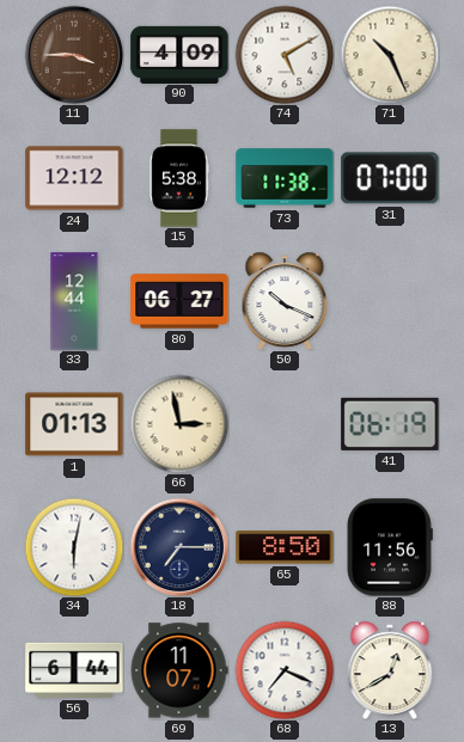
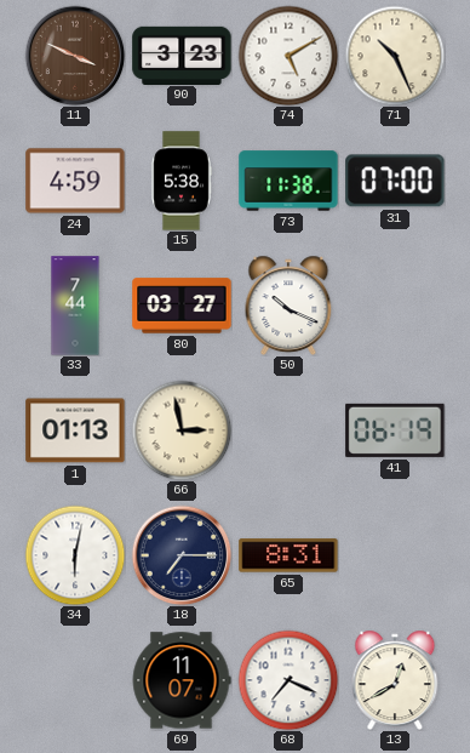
11: 3:45 -> 3:49 (75, 56)
90: 4:09 -> 3:23 (182, 55)
24: 12:12 -> 4:59 (75, 181)
33: 12:44 -> 7:44 (75, 306)
80: 06:27 -> 03:27 (182, 306)
65: 8:50 -> 8:31 (288, 555)
88: 11:56 -> none (389, 547)
56: 6:44 -> none (74, 670)
